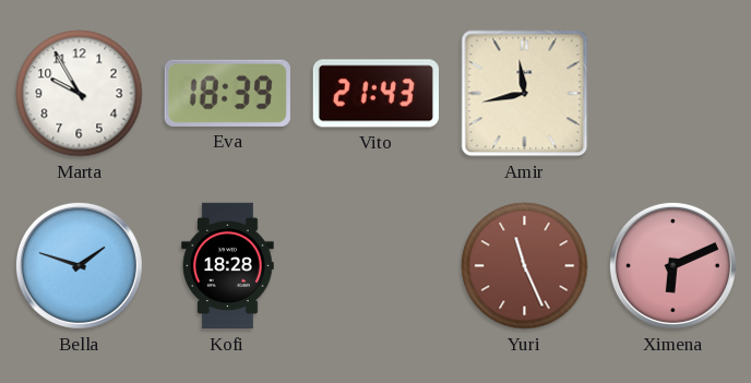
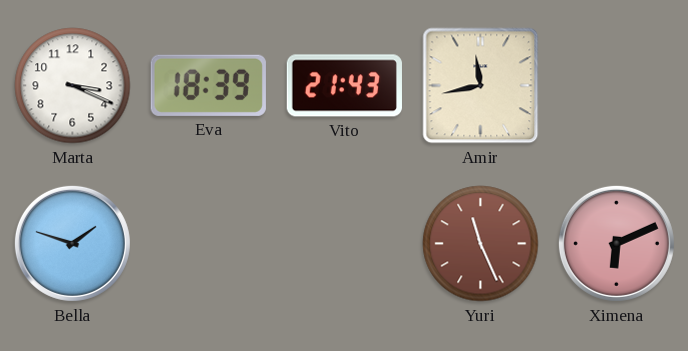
Marta: 9:55 -> 3:19 (73, 86)
Kofi: 18:28 -> none (228, 266)
